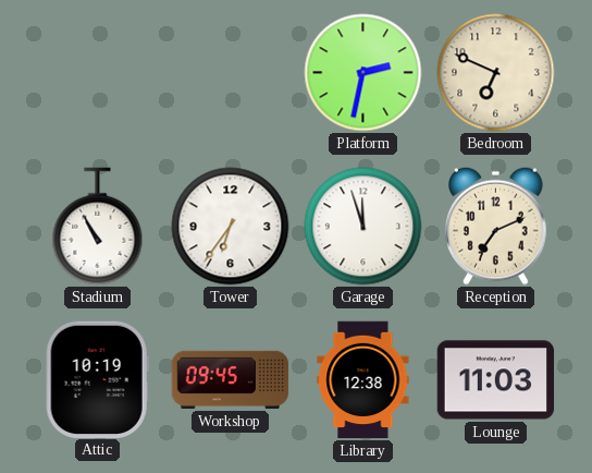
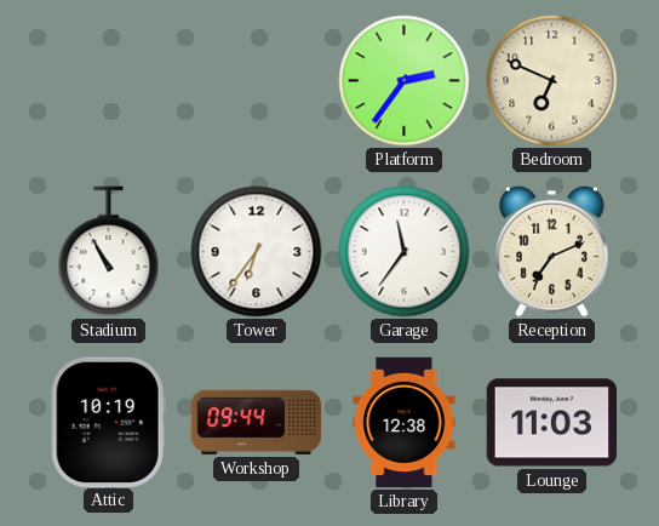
Platform: 2:32 -> 2:36 (405, 81)
Garage: 11:57 -> 11:36 (405, 252)
Workshop: 09:45 -> 09:44 (257, 422)
